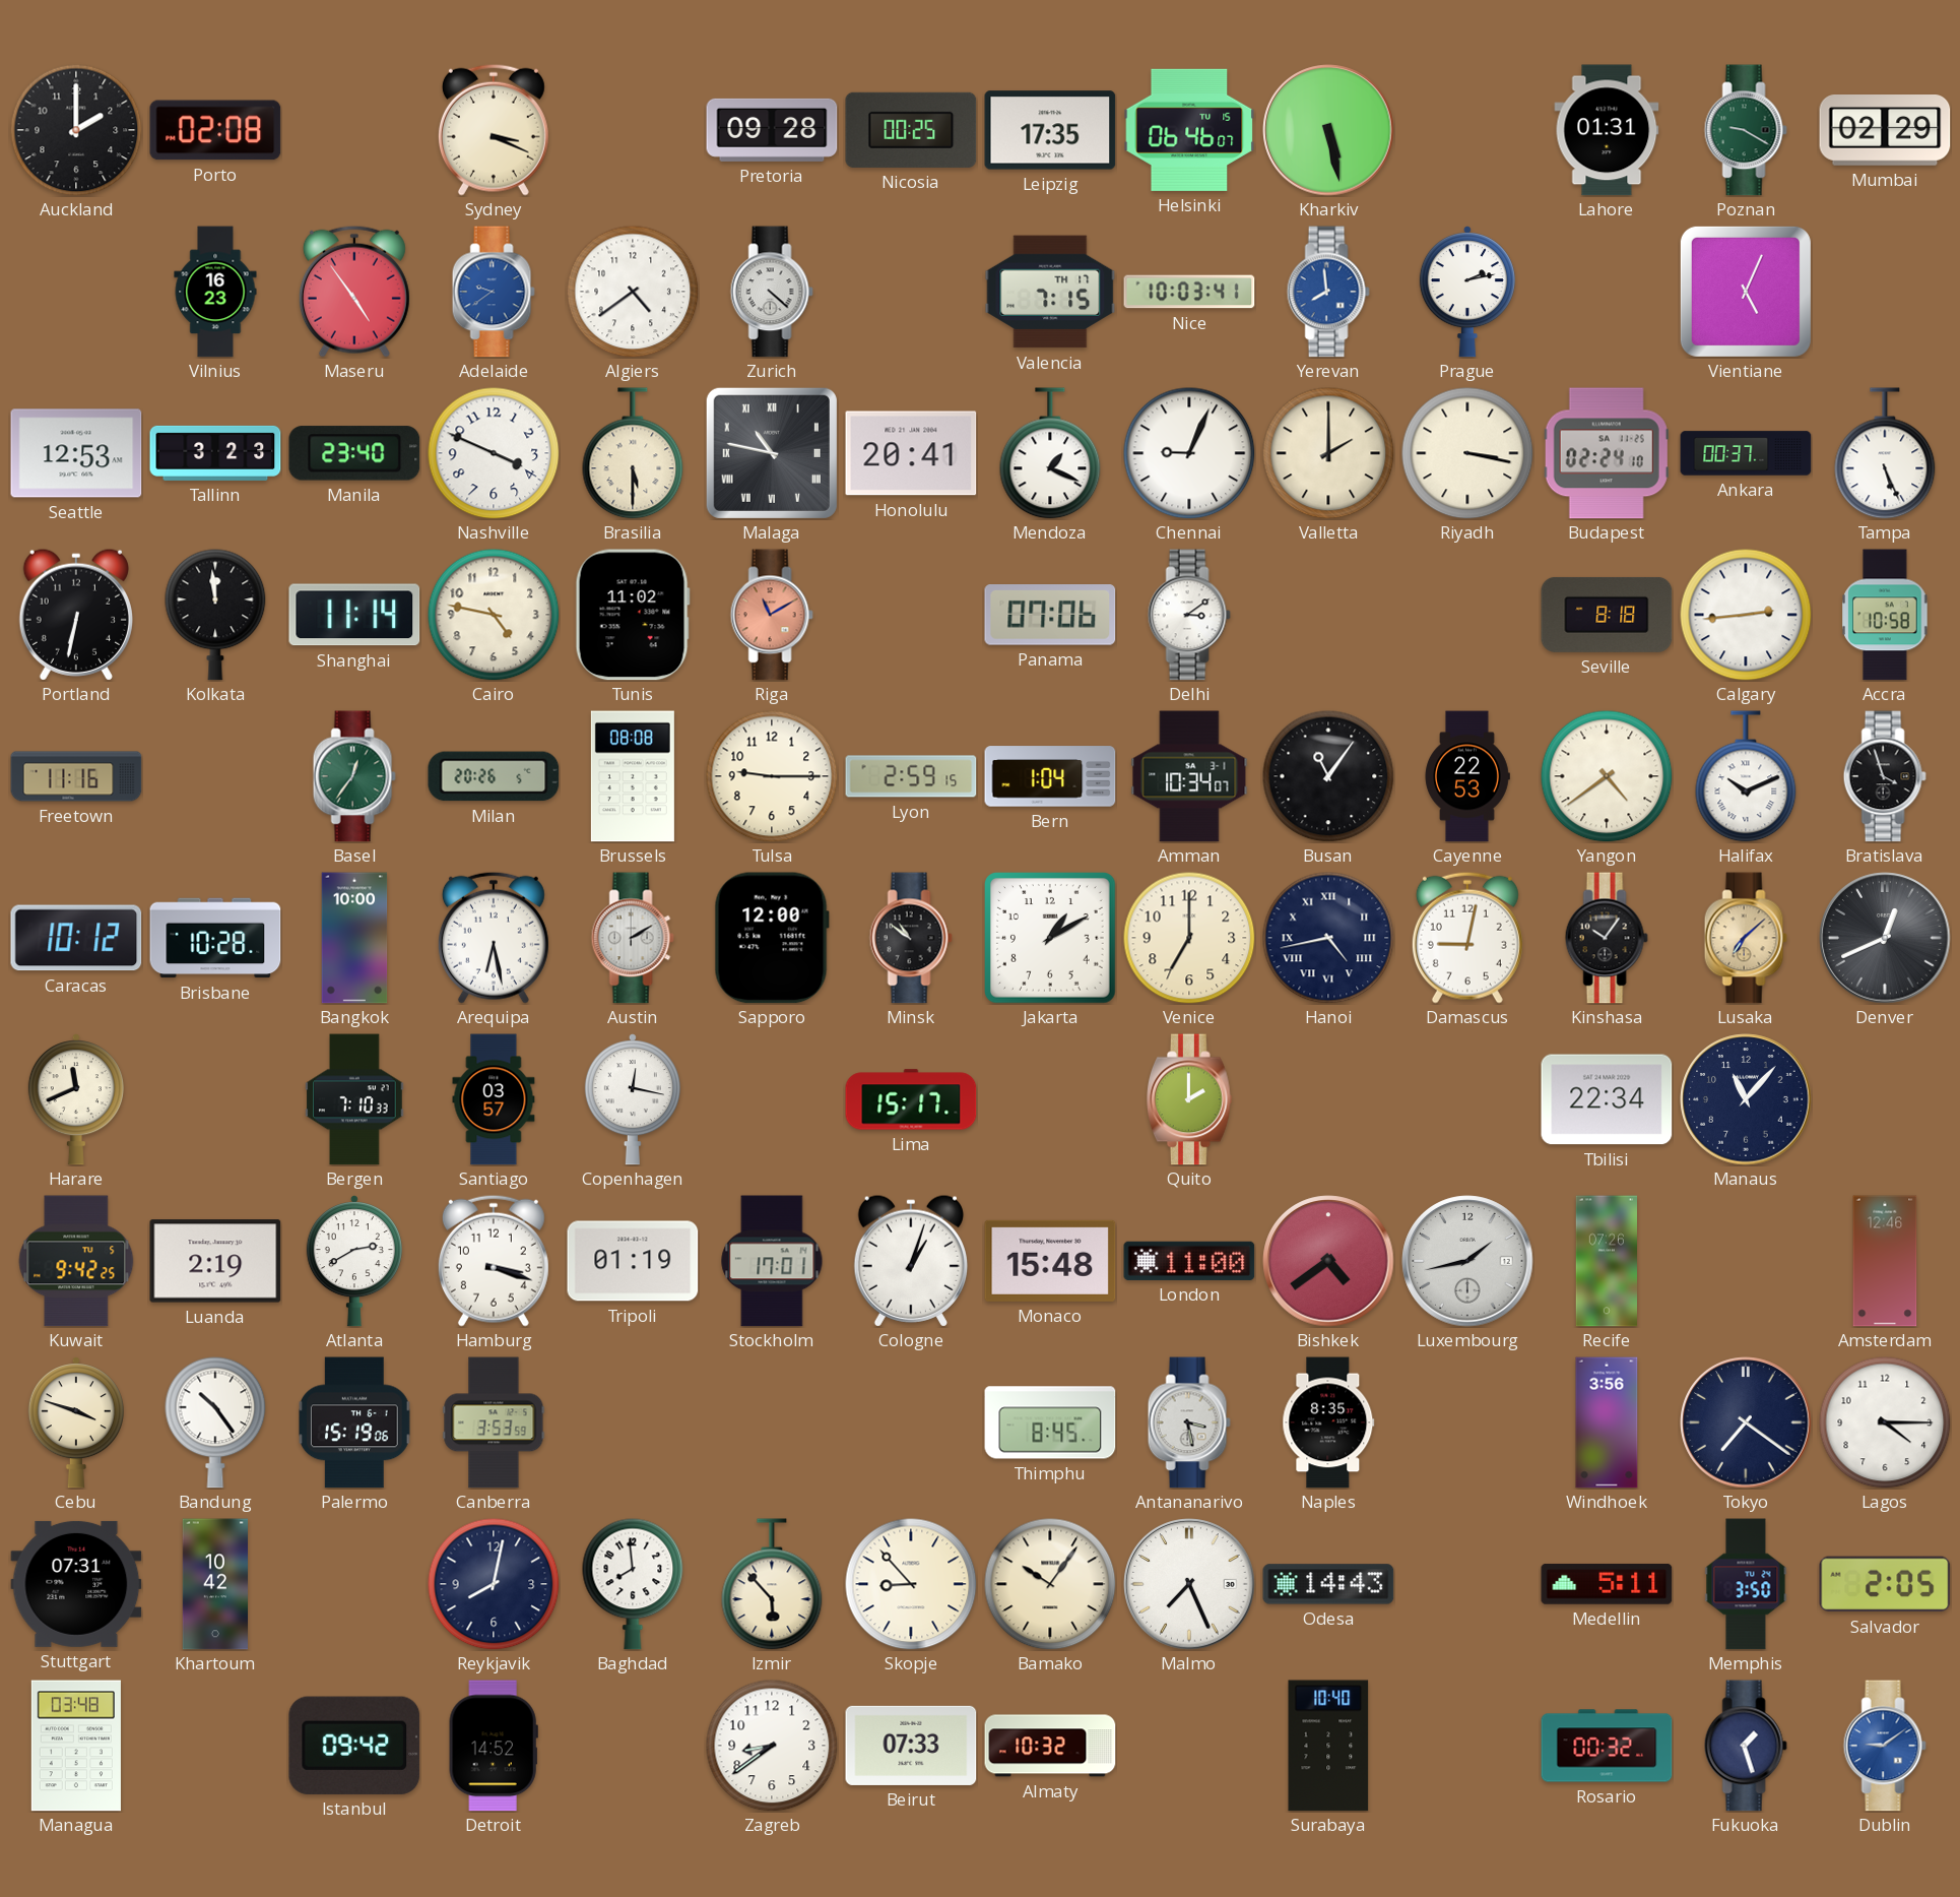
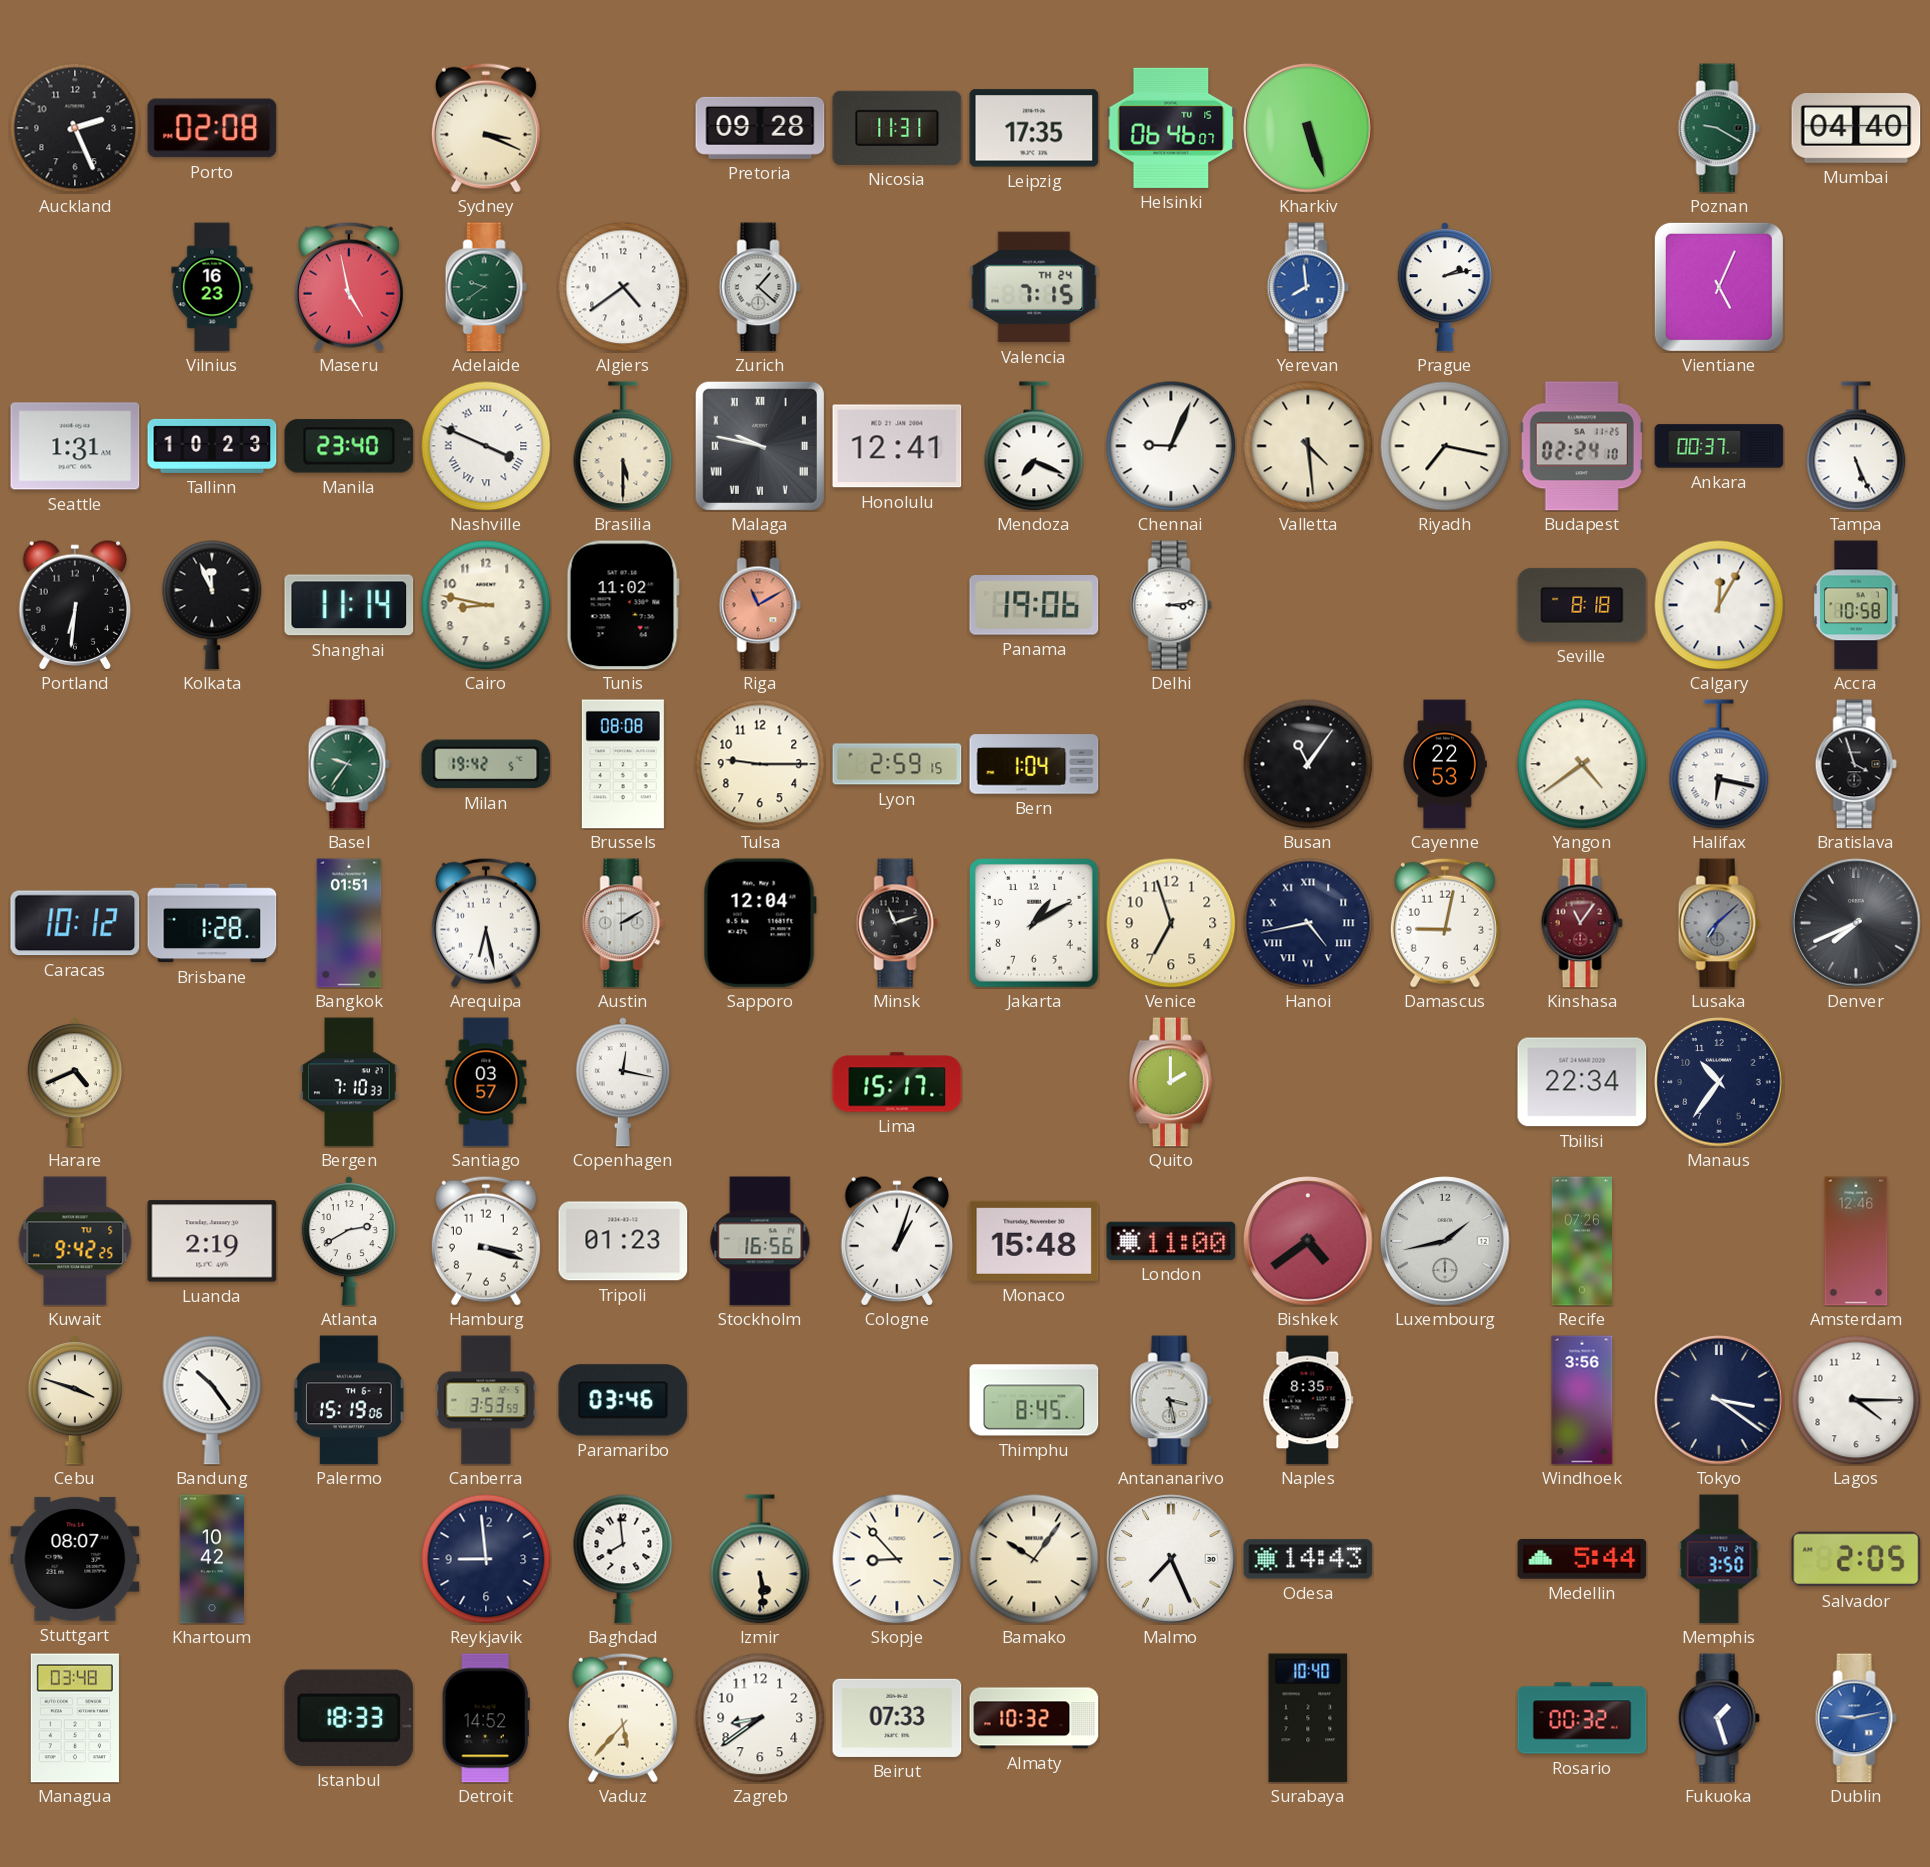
Auckland: 2:00 -> 2:26 (75, 128)
Nicosia: 00:25 -> 11:31 (897, 128)
Kharkiv: 5:28 -> 5:27 (1308, 128)
Lahore: 01:31 -> none (1607, 130)
Mumbai: 02:29 -> 04:40 (1856, 129)
Maseru: 4:54 -> 4:58 (349, 287)
Adelaide dial: blue -> green (486, 287)
Zurich: 4:22 -> 1:22 (760, 287)
Valencia date: TH 17 -> TH 24 (1034, 287)
Nice: 10:03 -> none (1189, 292)
Seattle: 12:53 -> 1:31 (75, 446)
Tallinn: 3:23 -> 10:23 (212, 446)
Nashville numerals: Arabic -> Roman (486, 446)
Malaga: 10:47 -> 9:47 (760, 446)
Honolulu: 20:41 -> 12:41 (897, 446)
Mendoza: 1:19 -> 7:19 (1034, 446)
Valletta: 2:00 -> 4:29 (1308, 446)
Riyadh: 3:17 -> 7:17 (1445, 446)
Portland: 6:32 -> 6:31 (74, 605)
Kolkata: 11:59 -> 11:56 (212, 605)
Cairo: 4:47 -> 8:47 (486, 605)
Panama: 07:06 -> 19:06 (1034, 606)
Delhi: 3:09 -> 3:14 (1171, 605)
Calgary: 2:44 -> 12:05 (1719, 605)
Freetown: 11:16 -> none (76, 776)
Basel: 12:36 -> 9:36 (349, 764)
Milan: 20:26 -> 19:42 (486, 764)
Amman: 10:34 -> none (1189, 776)
Halifax: 10:11 -> 6:17 (1719, 764)
Brisbane: 10:28 -> 1:28 (212, 923)
Bangkok: 10:00 -> 01:51 (349, 923)
Sapporo: 12:00 -> 12:04 (760, 923)
Minsk: 10:51 -> 11:12 (897, 923)
Venice: 7:00 -> 6:57 (1171, 923)
Kinshasa: 10:06 -> 11:06 (1582, 923)
Kinshasa dial: black -> burgundy (1582, 923)
Lusaka dial: champagne -> grey (1719, 923)
Denver: 12:41 -> 7:41 (1856, 923)
Harare: 11:41 -> 4:41 (75, 1082)
Manaus: 11:07 -> 10:36 (1719, 1082)
Tripoli: 01:19 -> 01:23 (623, 1241)
Stockholm: 17:01 -> 16:56 (760, 1241)
Paramaribo: none -> 03:46 (623, 1400)
Tokyo: 7:21 -> 3:21 (1719, 1400)
Stuttgart: 07:31 -> 08:07 (75, 1559)
Reykjavik: 8:02 -> 8:59 (486, 1559)
Izmir: 5:53 -> 5:29 (760, 1559)
Medellin: 5:11 -> 5:44 (1582, 1559)
Istanbul: 09:42 -> 18:33 (349, 1718)
Vaduz: none -> 5:37 (623, 1718)
Dublin: 9:09 -> 9:13 (1856, 1718)
